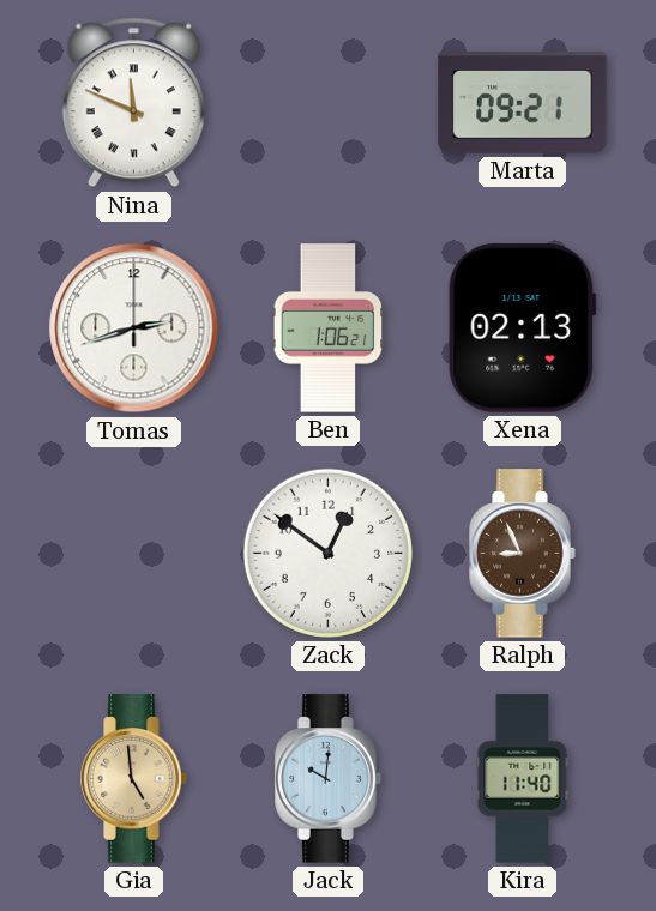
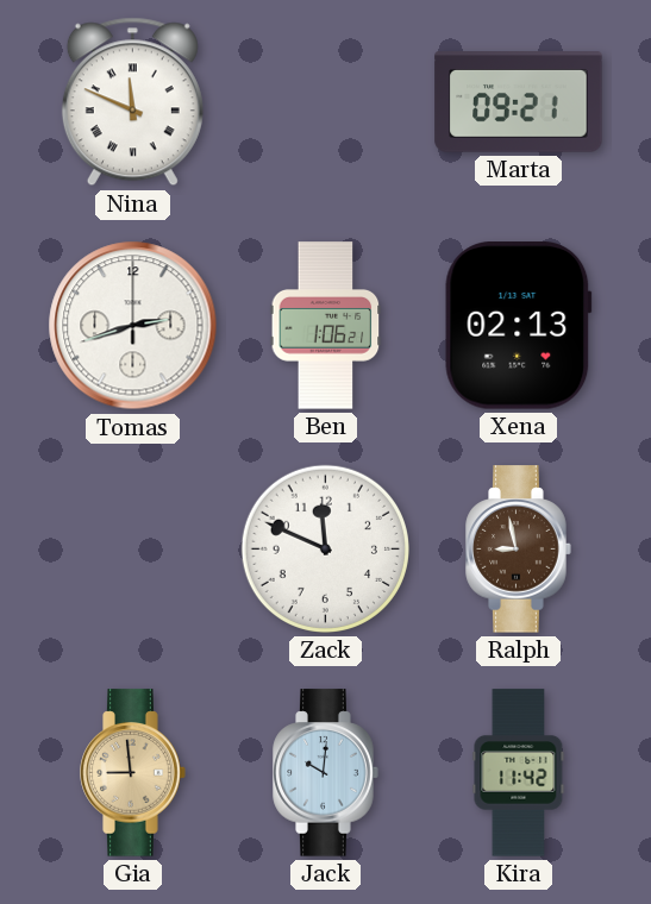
Zack: 12:51 -> 11:49 (325, 548)
Ralph: 8:56 -> 8:58 (519, 550)
Gia: 4:59 -> 8:59 (133, 773)
Kira: 11:40 -> 11:42 (519, 773)
